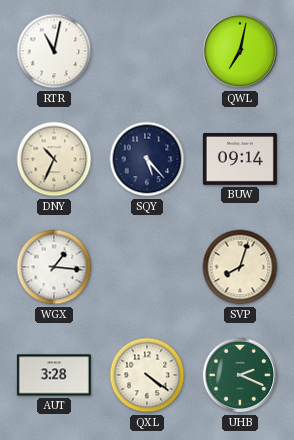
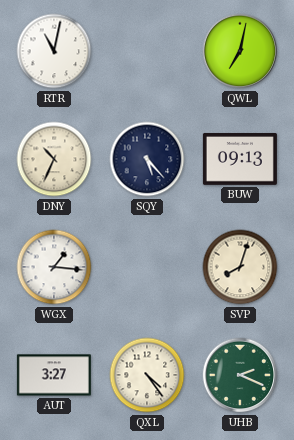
BUW: 09:14 -> 09:13 (240, 160)
AUT: 3:28 -> 3:27 (54, 375)
QXL: 4:21 -> 4:24 (147, 375)
